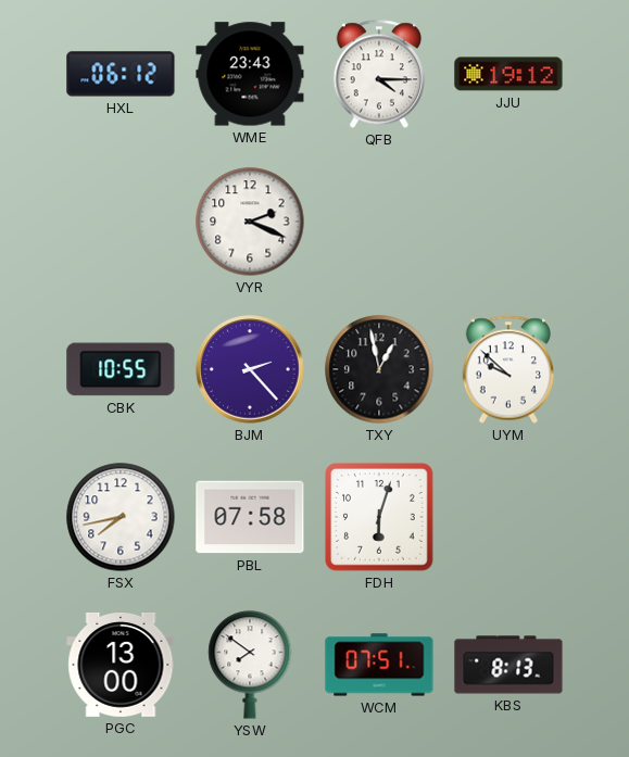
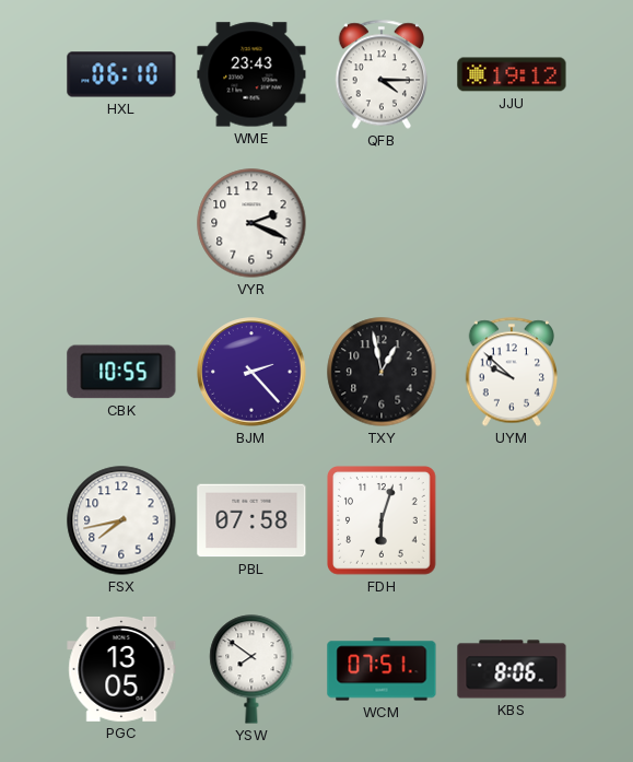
HXL: 06:12 -> 06:10 (121, 74)
PGC: 13:00 -> 13:05 (121, 670)
KBS: 8:13 -> 8:06 (512, 669)
